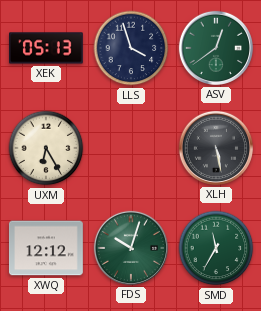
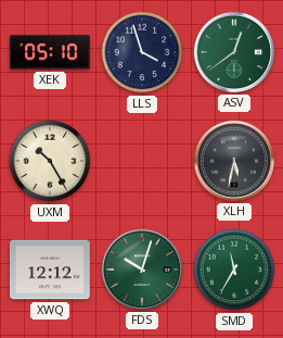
XEK: 05:13 -> 05:10 (51, 52)
UXM: 6:25 -> 10:25 (50, 161)
XLH: 5:28 -> 5:32 (234, 161)
